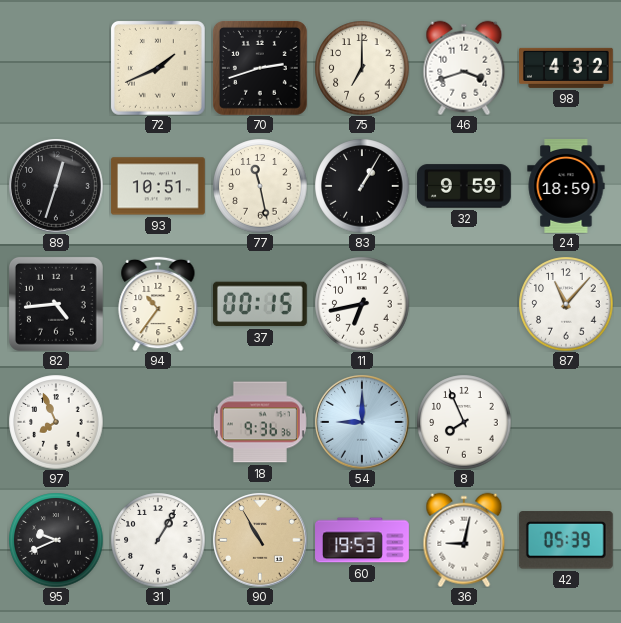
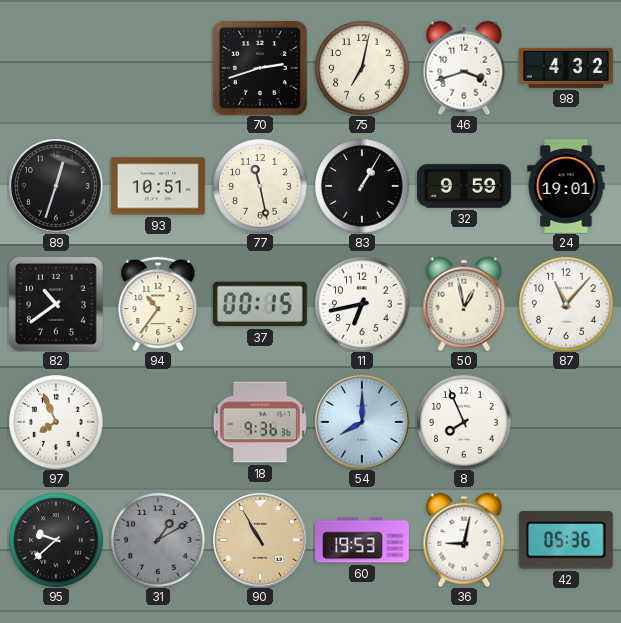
72: 1:41 -> none (158, 68)
75: 7:00 -> 7:02 (362, 68)
24: 18:59 -> 19:01 (566, 187)
82: 4:44 -> 10:39 (56, 304)
50: none -> 12:58 (464, 304)
54: 9:00 -> 8:00 (362, 422)
95: 9:41 -> 9:38 (56, 540)
31: 1:05 -> 1:10 (158, 540)
31 dial: white -> grey (158, 540)
42: 05:39 -> 05:36 (566, 540)
